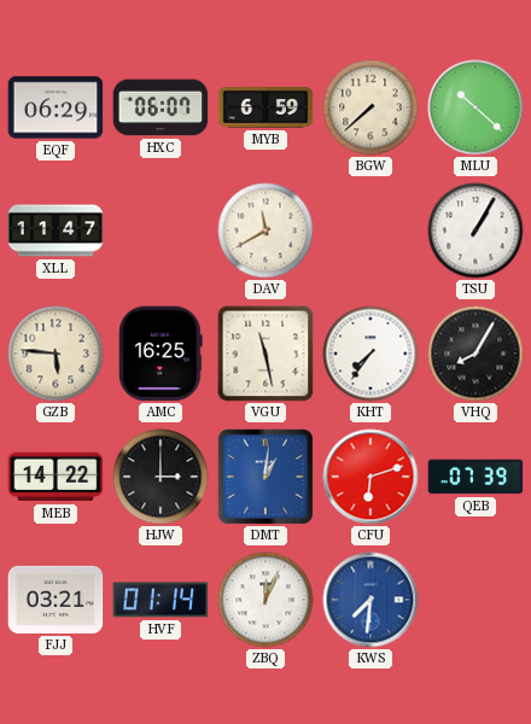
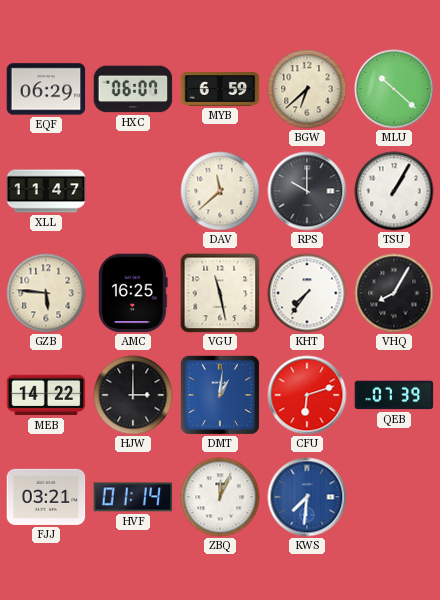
BGW: 7:38 -> 6:38 (307, 89)
DAV: 11:40 -> 11:38 (220, 191)
RPS: none -> 10:00 (307, 191)
